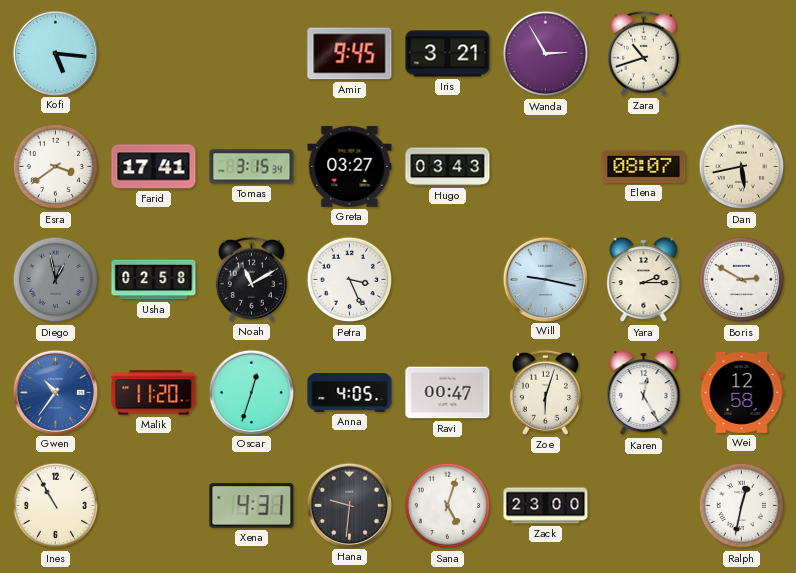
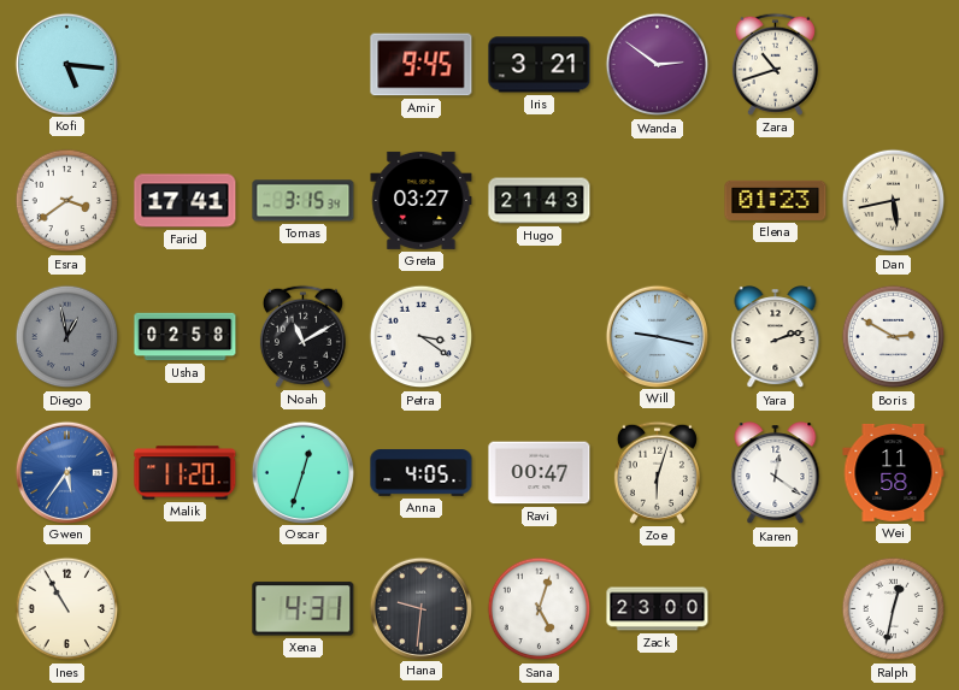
Wanda: 2:55 -> 2:51 (658, 65)
Hugo: 03:43 -> 21:43 (540, 201)
Elena: 08:07 -> 01:23 (776, 200)
Petra: 3:26 -> 3:21 (422, 337)
Yara: 2:15 -> 2:12 (776, 337)
Gwen: 10:36 -> 5:36 (66, 472)
Karen: 12:25 -> 12:21 (776, 473)
Wei: 12:58 -> 11:58 (894, 472)
